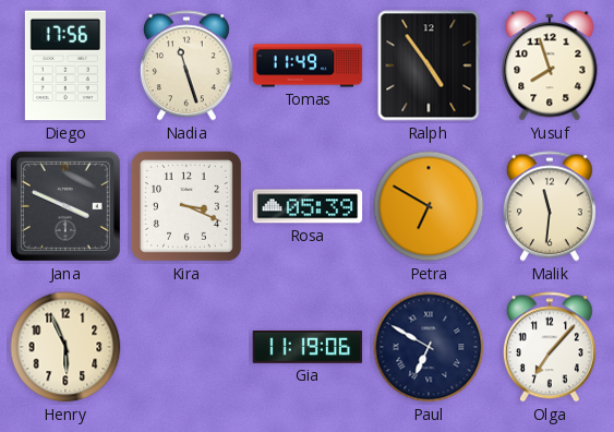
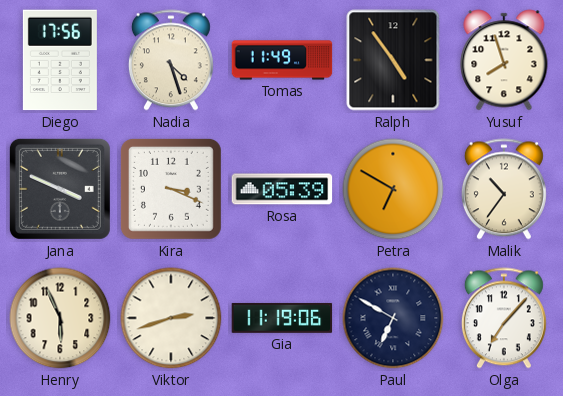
Nadia: 11:27 -> 4:27 (171, 60)
Malik: 11:31 -> 10:36 (504, 189)
Viktor: none -> 2:42 (171, 318)
